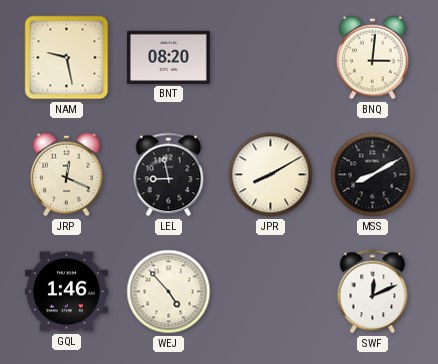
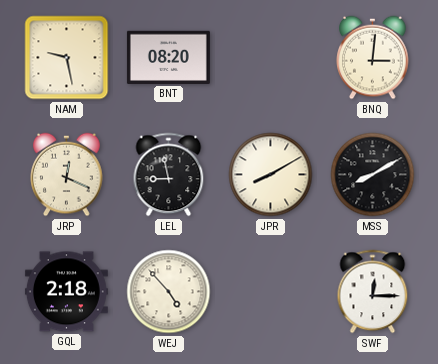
GQL: 1:46 -> 2:18 (66, 292)
SWF: 12:11 -> 12:15 (373, 292)
